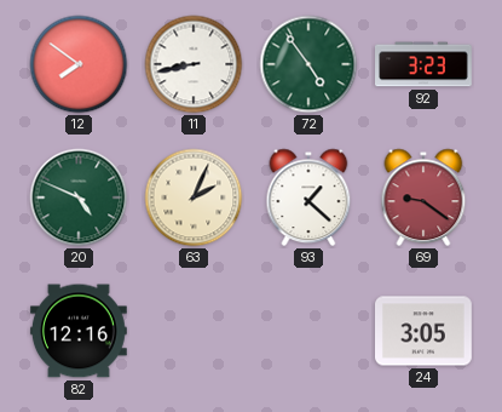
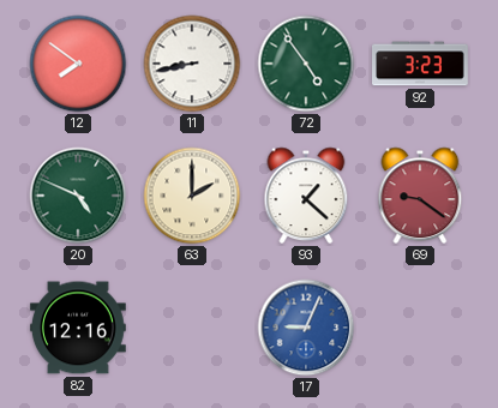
63: 2:04 -> 2:00 (192, 196)
17: none -> 9:04 (306, 328)
24: 3:05 -> none (425, 331)
